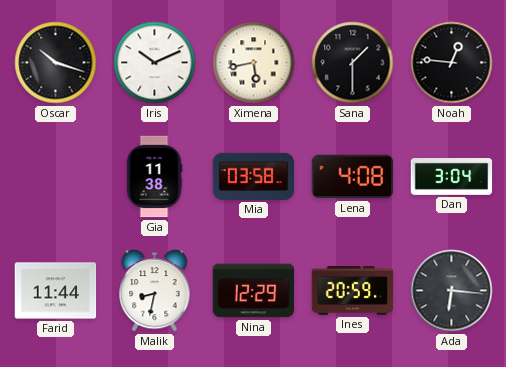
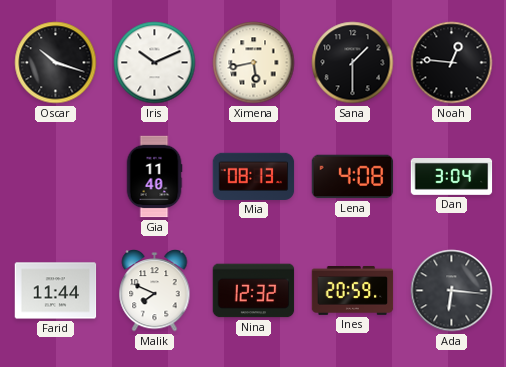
Gia: 11:38 -> 11:40 (154, 177)
Mia: 03:58 -> 08:13 (254, 176)
Malik: 8:32 -> 7:49 (155, 291)
Nina: 12:29 -> 12:32 (254, 291)
